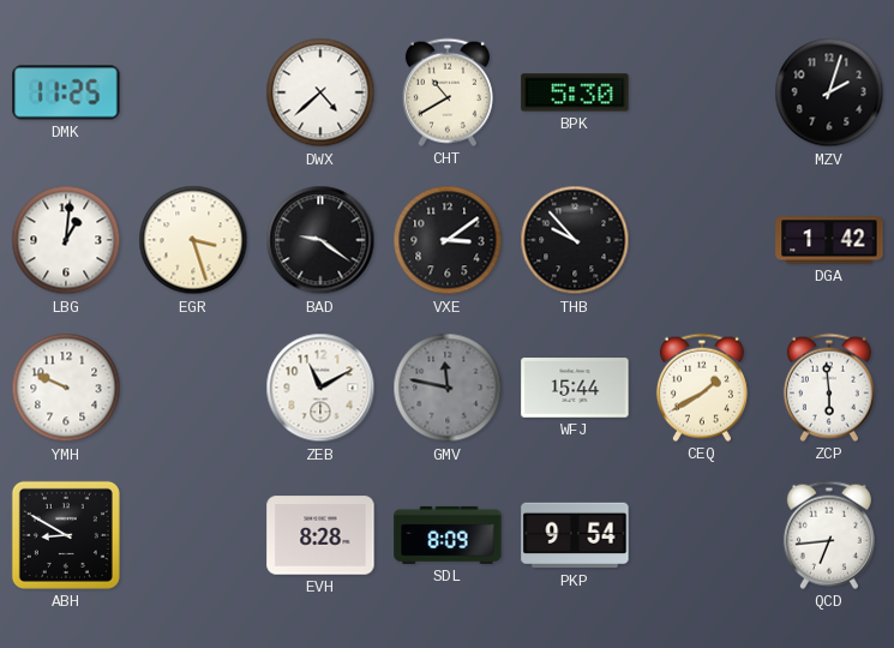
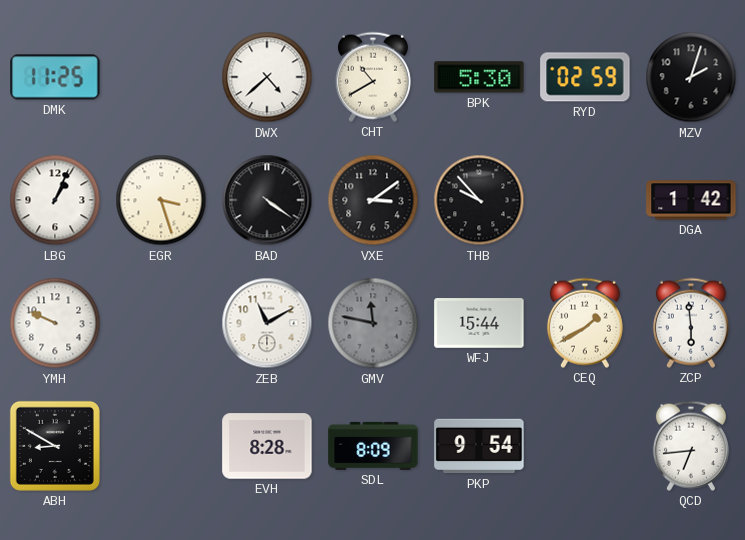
RYD: none -> 02:59 (585, 77)
LBG: 1:01 -> 1:04 (55, 200)
BAD: 9:21 -> 4:21 (267, 200)
